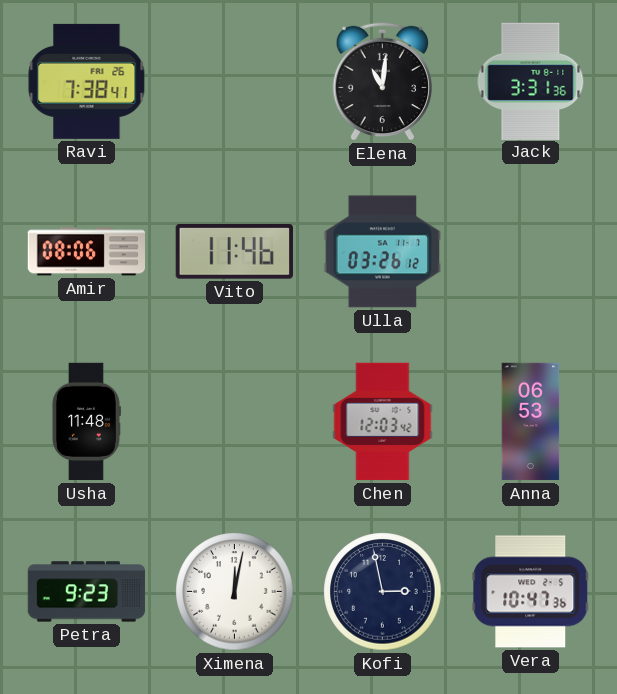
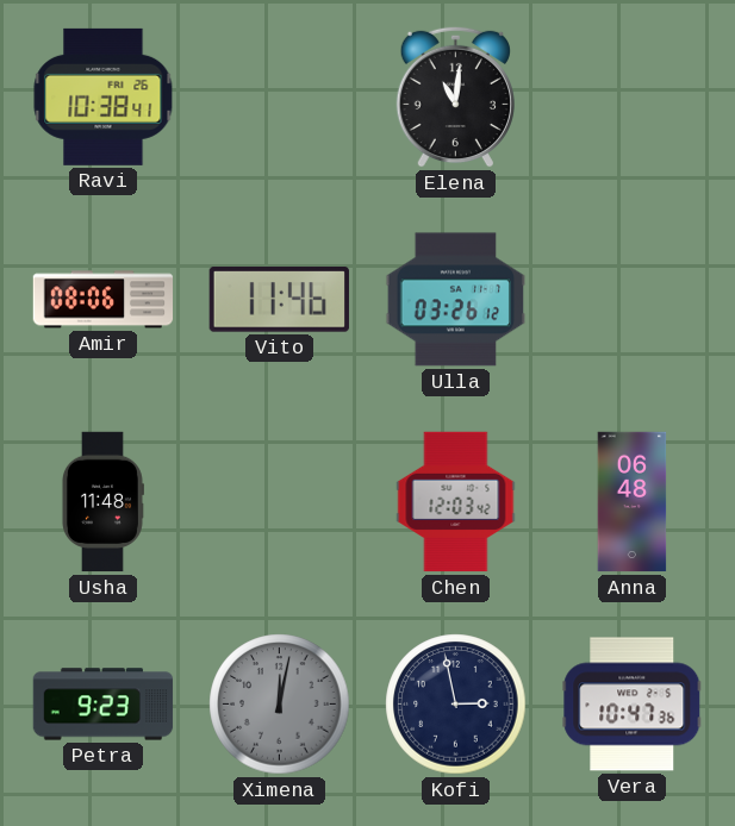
Ravi: 7:38 -> 10:38 (104, 96)
Jack: 3:31 -> none (531, 81)
Anna: 06:53 -> 06:48 (633, 502)
Ximena dial: white -> grey (280, 705)
